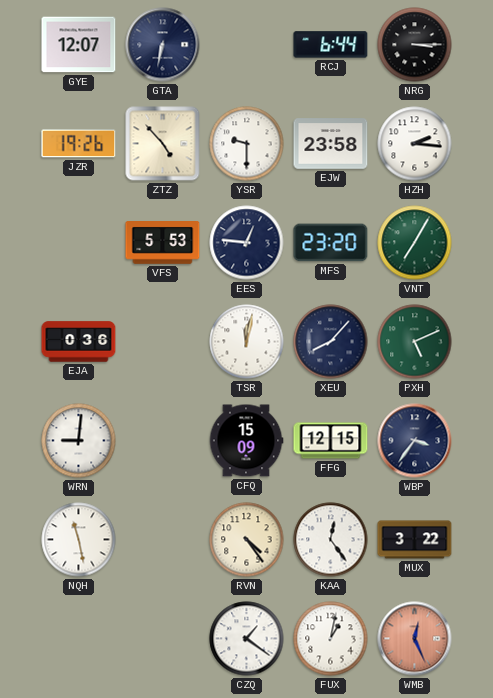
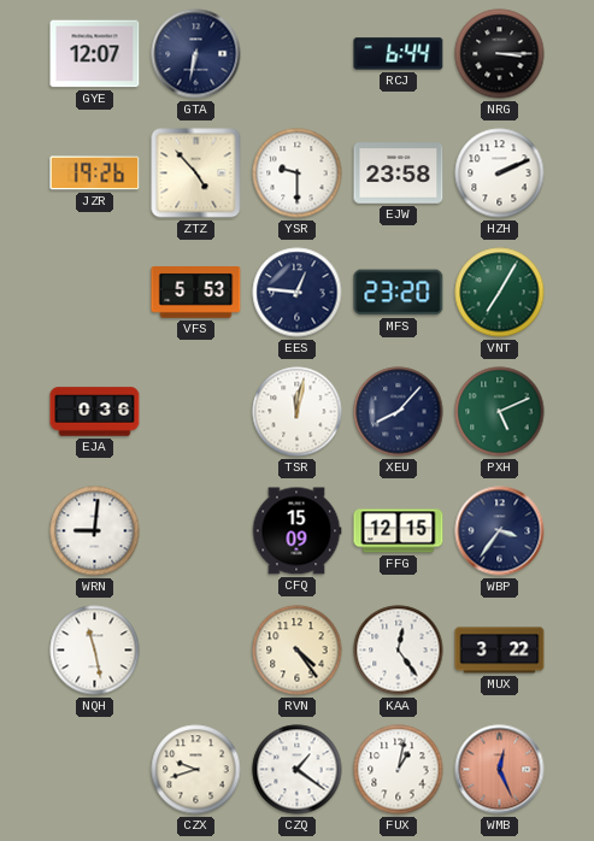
HZH: 2:16 -> 2:11 (500, 174)
CZX: none -> 9:42 (196, 770)
